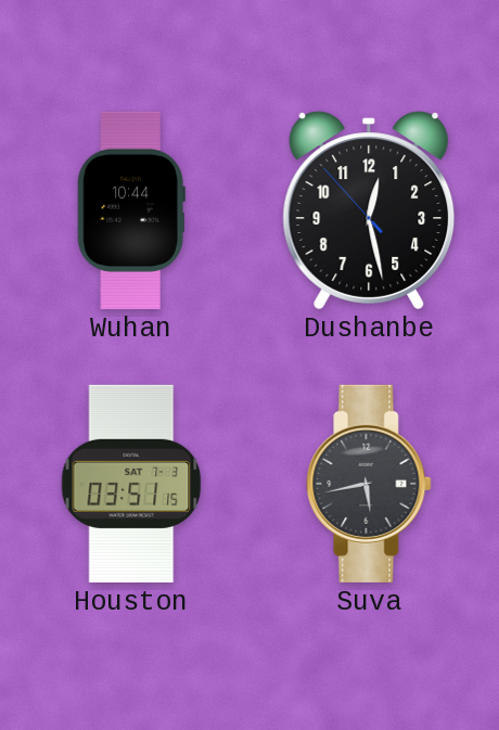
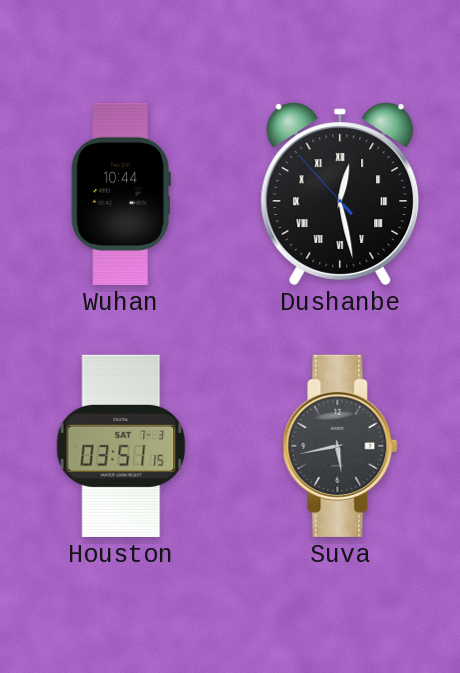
Dushanbe numerals: Arabic -> Roman (340, 194)
